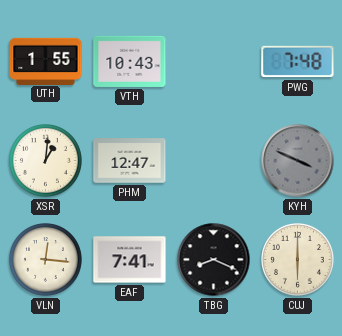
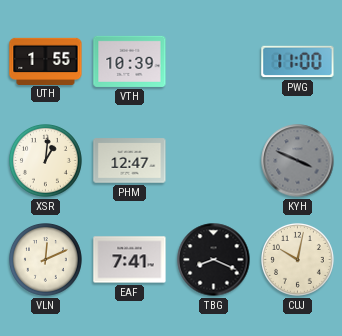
VTH: 10:43 -> 10:39 (130, 61)
PWG: 7:48 -> 11:00 (298, 62)
VLN: 12:16 -> 12:11 (46, 260)
CUJ: 6:00 -> 10:02 (298, 260)
